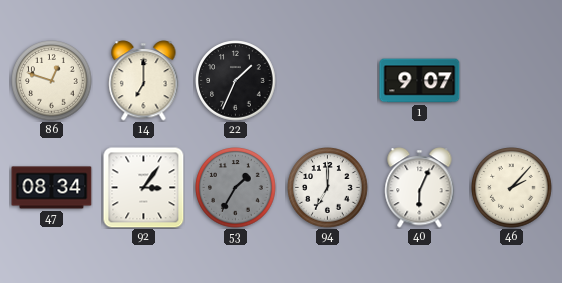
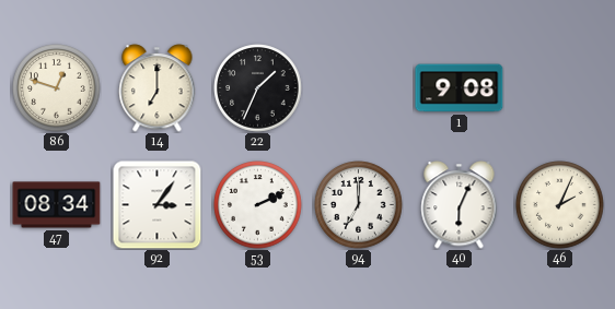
1: 9:07 -> 9:08 (460, 88)
53: 1:35 -> 2:11 (258, 205)
53 dial: grey -> white (258, 205)
46: 2:07 -> 2:04 (560, 205)
